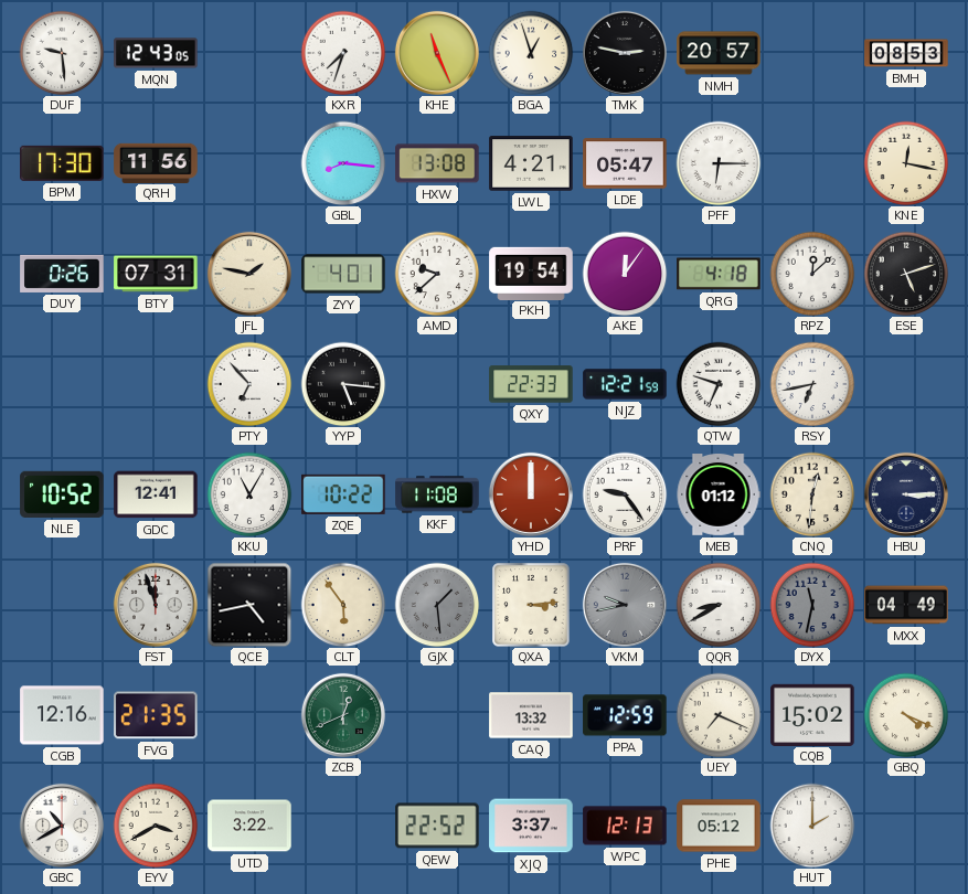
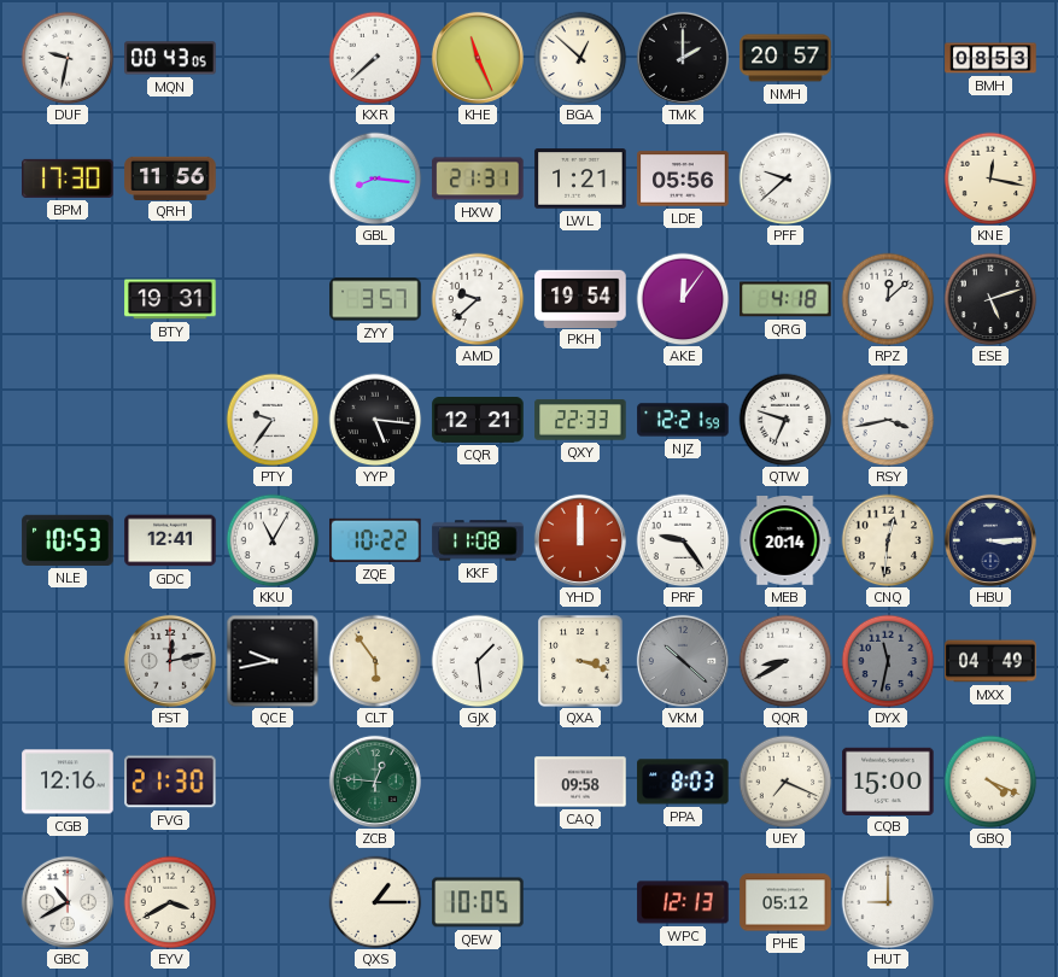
DUF: 9:29 -> 9:32 (68, 58)
MQN: 12:43 -> 00:43 (170, 58)
KXR: 7:33 -> 7:38 (375, 58)
BGA: 12:57 -> 12:52 (580, 58)
TMK: 2:47 -> 2:00 (683, 58)
HXW: 13:08 -> 21:31 (478, 179)
LWL: 4:21 -> 1:21 (580, 179)
LDE: 05:47 -> 05:56 (683, 179)
PFF: 6:15 -> 9:38 (785, 179)
DUY: 0:26 -> none (62, 274)
BTY: 07:31 -> 19:31 (170, 299)
JFL: 1:47 -> none (249, 274)
ZYY: 4:01 -> 3:57 (375, 299)
PTY: 6:53 -> 9:36 (273, 420)
CQR: none -> 12:21 (478, 421)
RSY: 6:43 -> 3:43 (888, 420)
NLE: 10:52 -> 10:53 (68, 540)
MEB: 01:12 -> 20:14 (785, 542)
FST: 11:57 -> 12:13 (170, 661)
QCE: 4:43 -> 9:43 (273, 661)
GJX dial: grey -> white (478, 661)
QXA: 3:14 -> 3:18 (580, 661)
VKM: 9:43 -> 10:22 (683, 661)
FVG: 21:35 -> 21:30 (170, 782)
ZCB: 12:41 -> 12:46 (375, 782)
CAQ: 13:32 -> 09:58 (580, 782)
PPA: 12:59 -> 8:03 (683, 782)
CQB: 15:02 -> 15:00 (888, 780)
UTD: 3:22 -> none (249, 826)
QXS: none -> 1:15 (375, 902)
QEW: 22:52 -> 10:05 (478, 902)
XJQ: 3:37 -> none (531, 826)
HUT: 2:00 -> 9:00 (888, 902)
